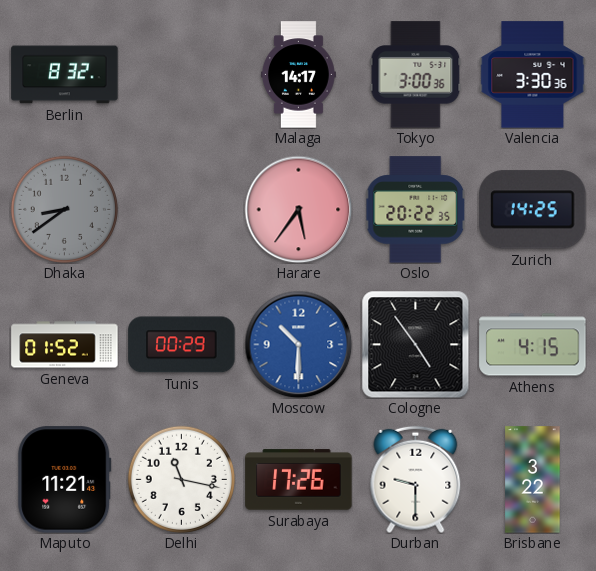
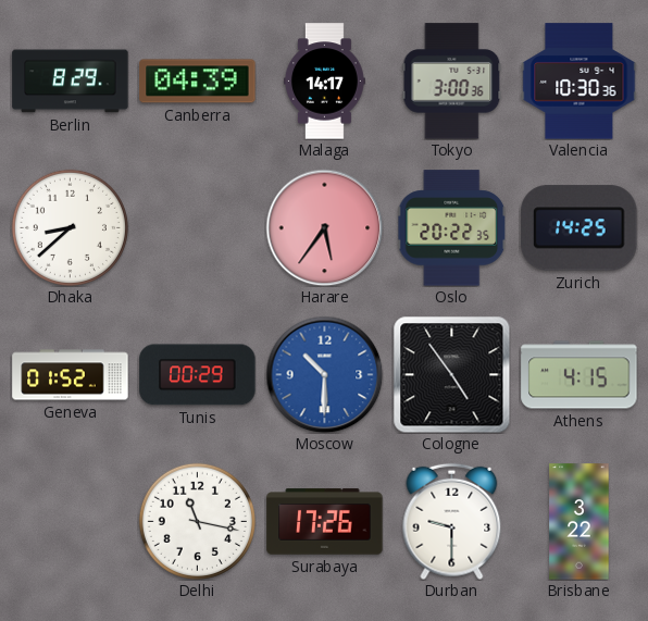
Berlin: 8:32 -> 8:29 (71, 82)
Canberra: none -> 04:39 (198, 82)
Valencia: 3:30 -> 10:30 (580, 82)
Dhaka: 8:39 -> 8:38 (70, 227)
Dhaka dial: grey -> white (70, 227)
Maputo: 11:21 -> none (65, 480)
